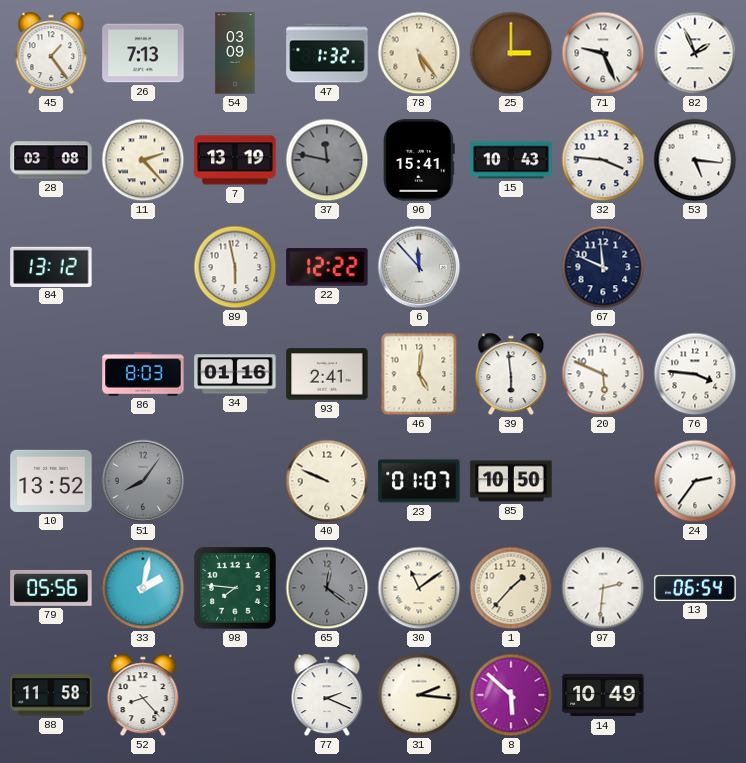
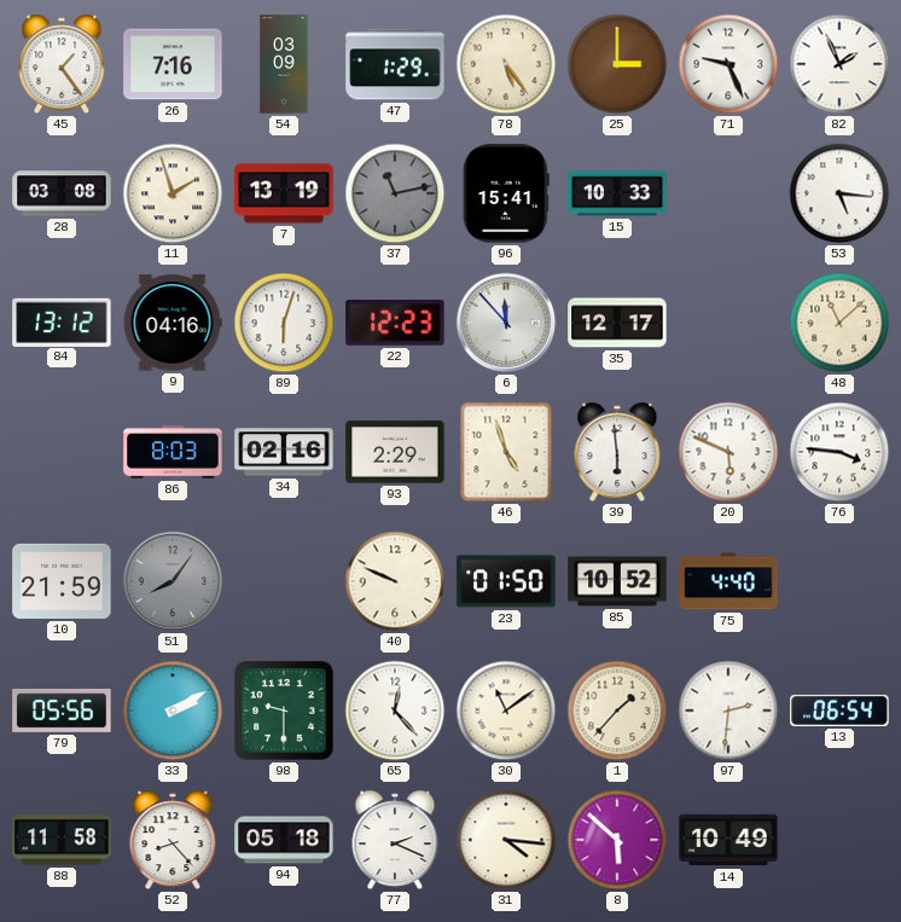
26: 7:13 -> 7:16 (173, 64)
47: 1:32 -> 1:29 (395, 64)
11: 2:23 -> 1:57 (173, 193)
37: 11:47 -> 11:13 (395, 193)
15: 10:43 -> 10:33 (617, 193)
32: 3:46 -> none (603, 160)
9: none -> 04:16 (173, 323)
89: 5:58 -> 6:03 (284, 323)
22: 12:22 -> 12:23 (395, 323)
35: none -> 12:17 (617, 323)
67: 11:49 -> none (603, 267)
48: none -> 11:08 (839, 323)
34: 01:16 -> 02:16 (284, 452)
93: 2:41 -> 2:29 (395, 452)
46: 5:01 -> 4:57 (506, 452)
10: 13:52 -> 21:59 (62, 581)
23: 01:07 -> 01:50 (506, 581)
85: 10:50 -> 10:52 (617, 581)
75: none -> 4:40 (728, 581)
24: 2:36 -> none (695, 481)
33: 2:02 -> 2:10 (173, 711)
98: 7:46 -> 9:30 (284, 711)
65: 12:21 -> 12:23 (395, 711)
65 dial: grey -> white (395, 711)
94: none -> 05:18 (284, 840)
31: 2:16 -> 4:16 (506, 840)
